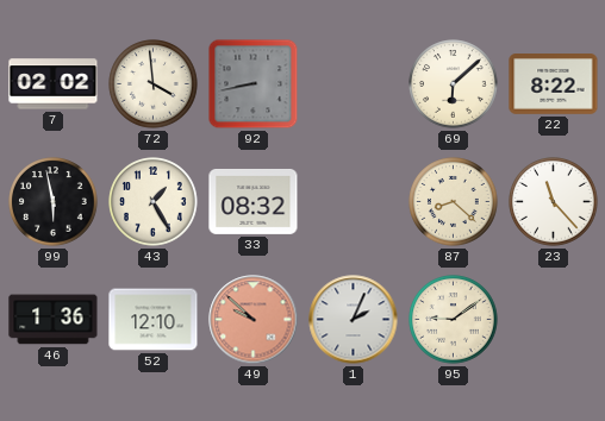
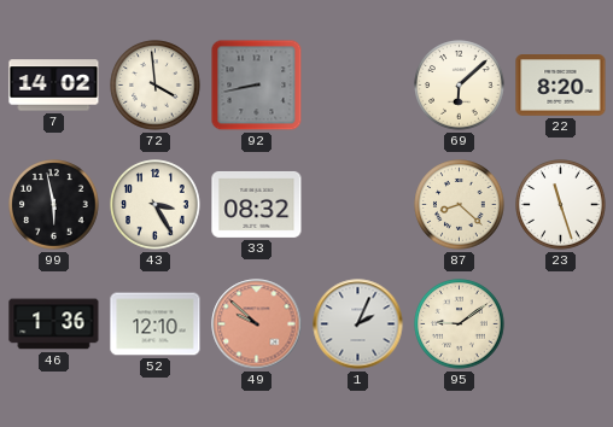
7: 02:02 -> 14:02 (54, 86)
22: 8:22 -> 8:20 (561, 86)
43: 1:25 -> 3:25 (156, 205)
23: 11:23 -> 11:27 (561, 205)
